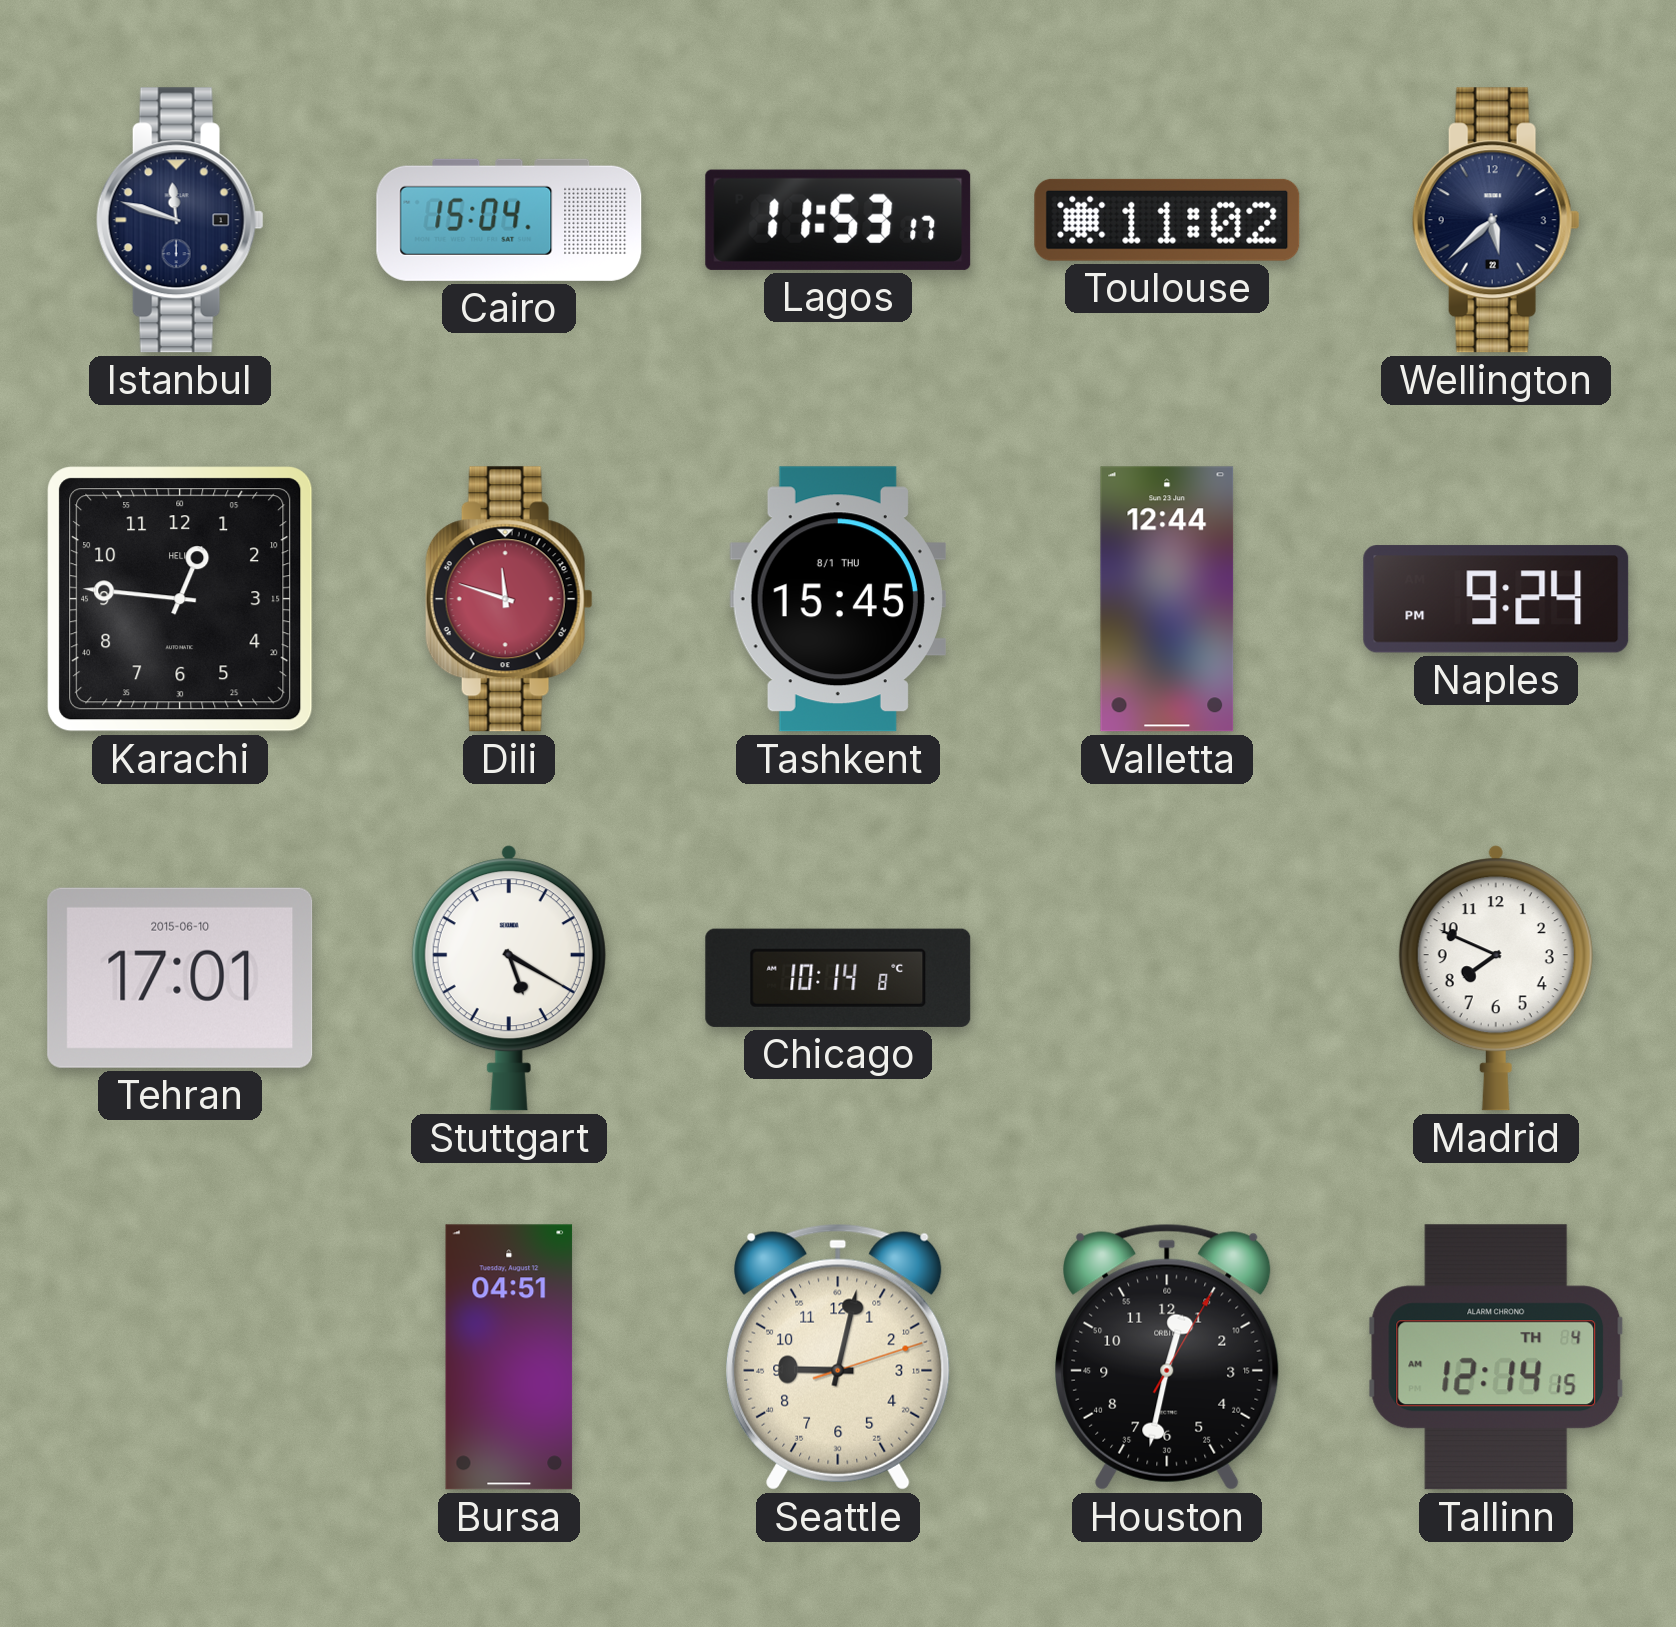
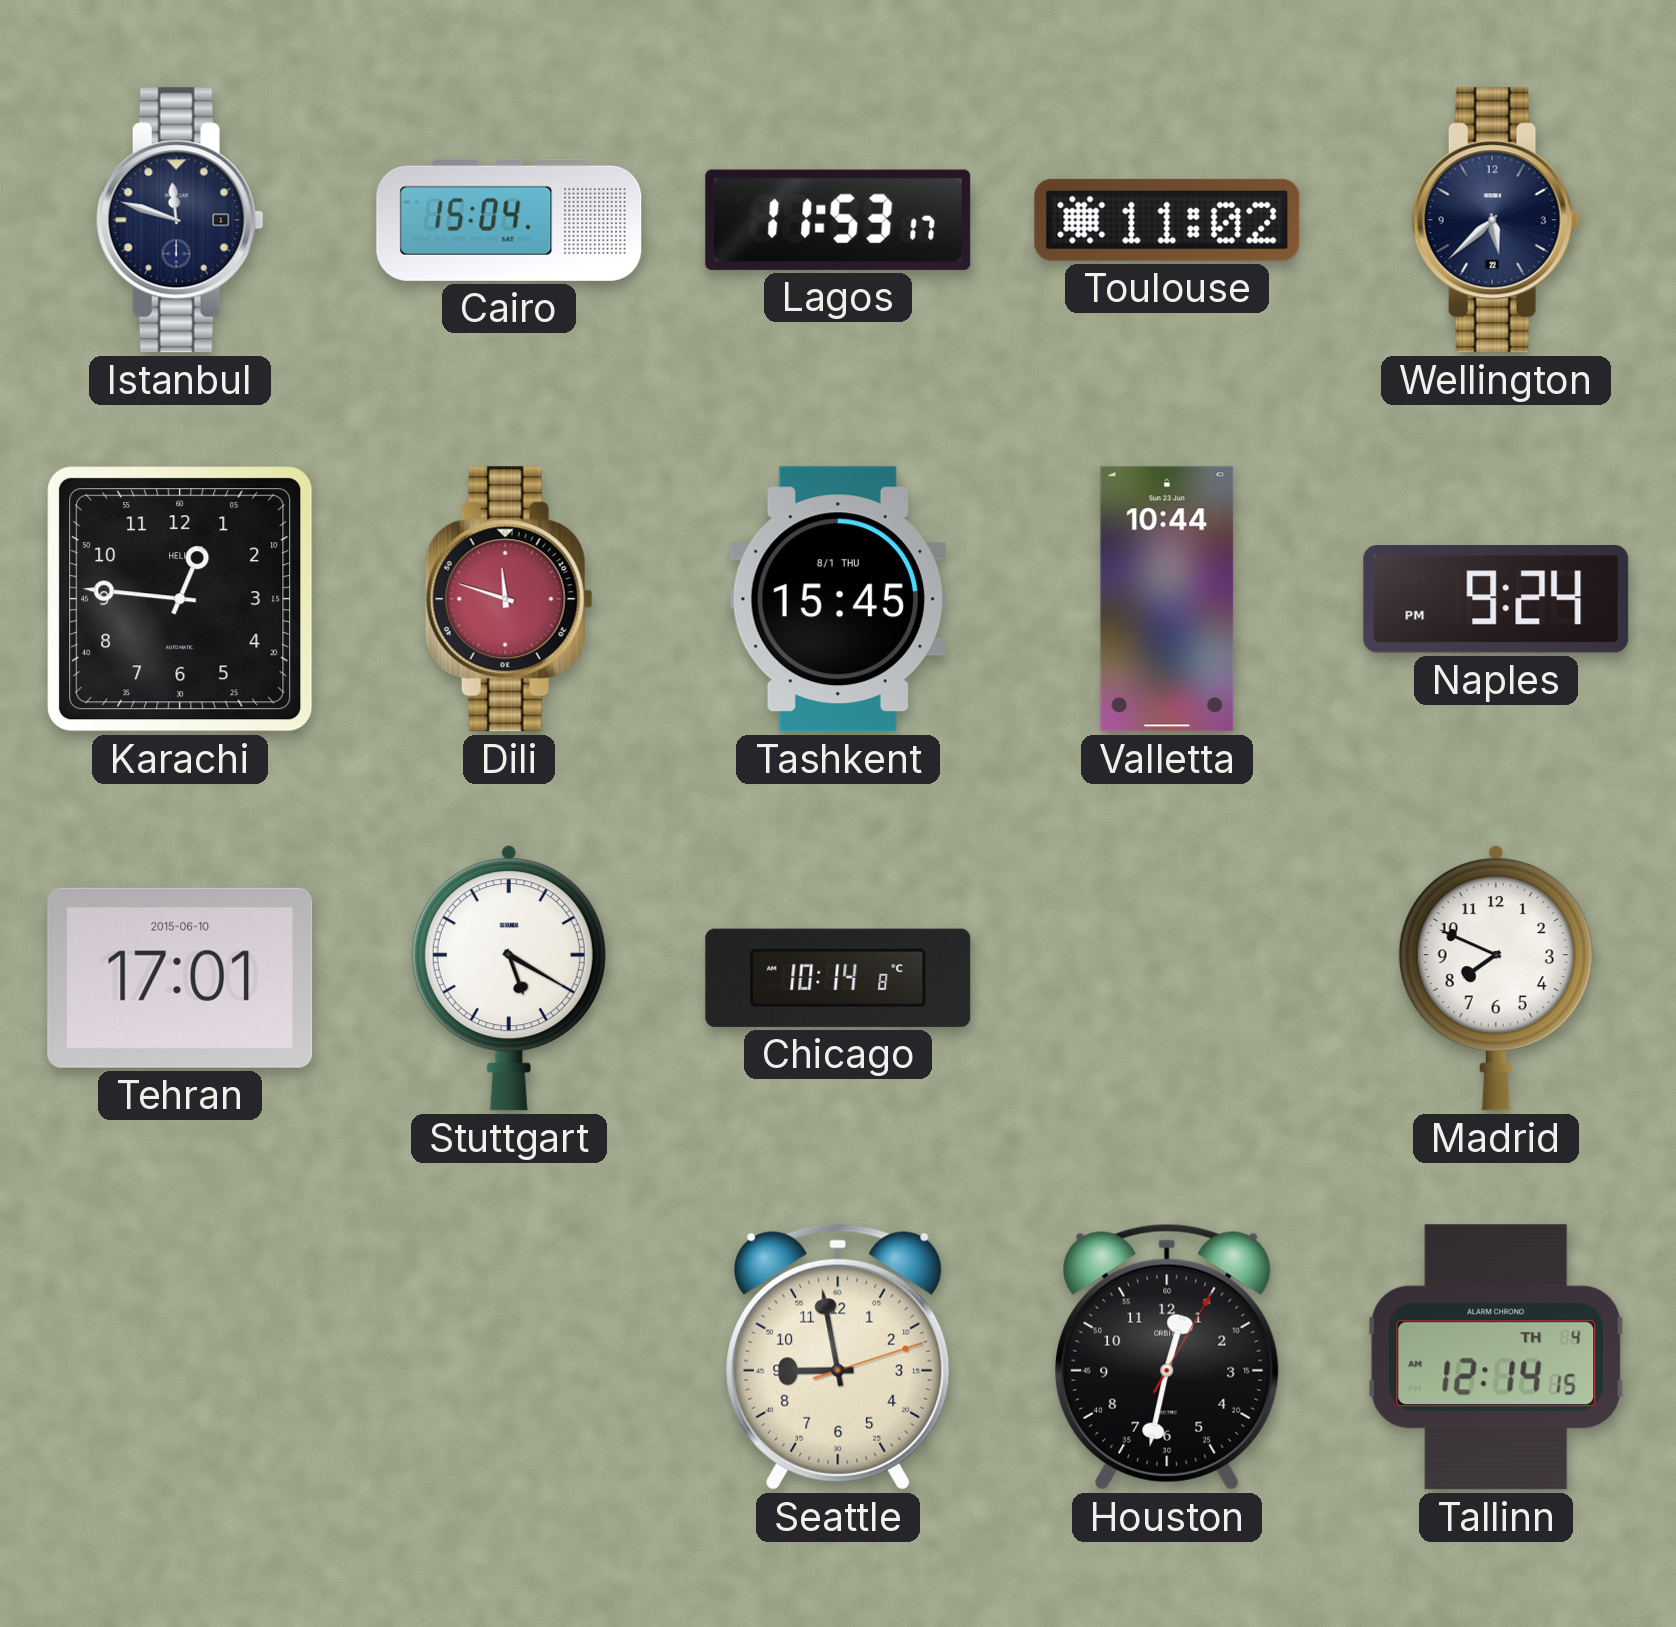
Valletta: 12:44 -> 10:44 (1167, 599)
Bursa: 04:51 -> none (509, 1357)
Seattle: 9:02 -> 8:58 (838, 1357)
